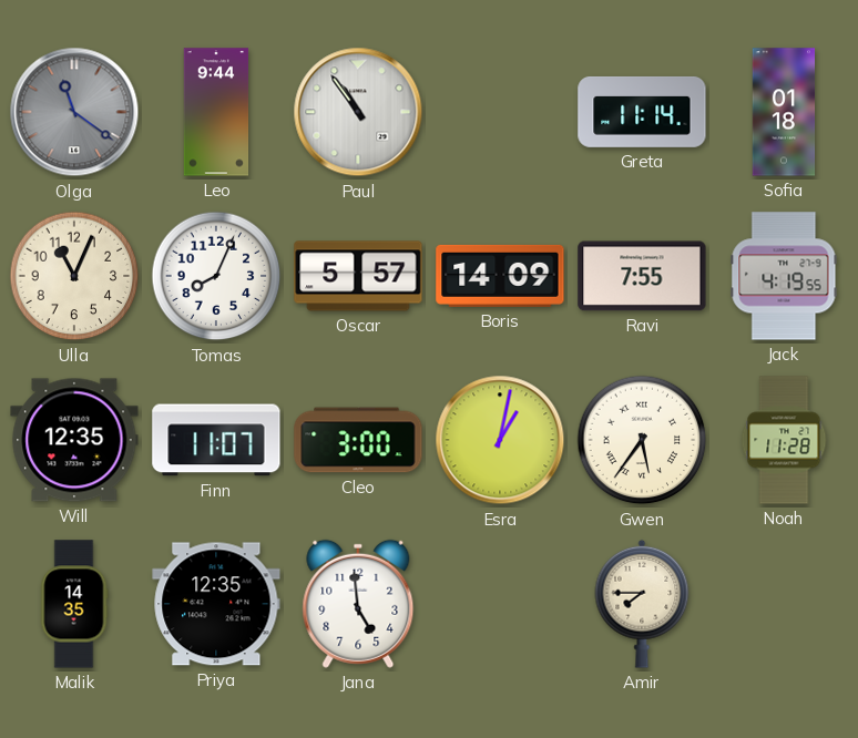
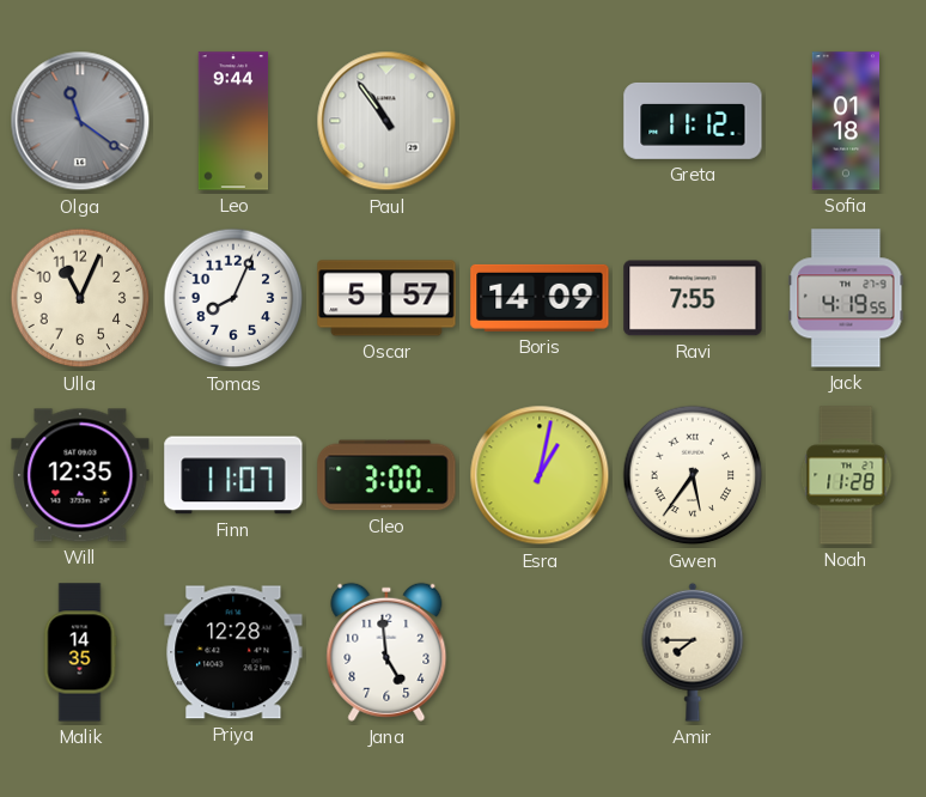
Greta: 11:14 -> 11:12 (693, 121)
Priya: 12:35 -> 12:28 (233, 652)
